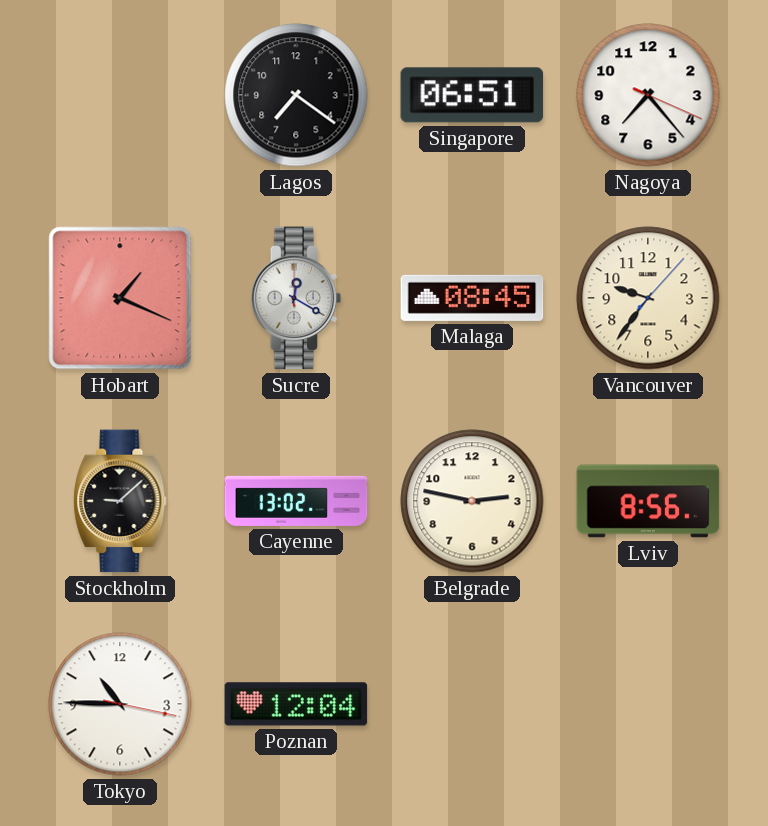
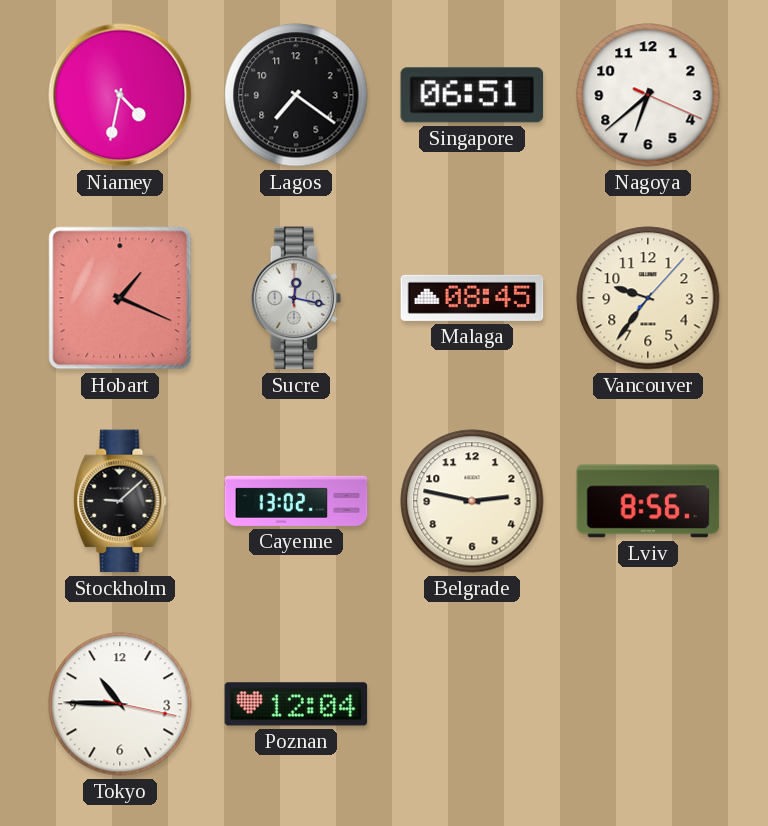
Niamey: none -> 4:32 (120, 95)
Nagoya: 7:23 -> 6:38 (648, 95)
Sucre: 12:20 -> 12:17 (296, 298)
